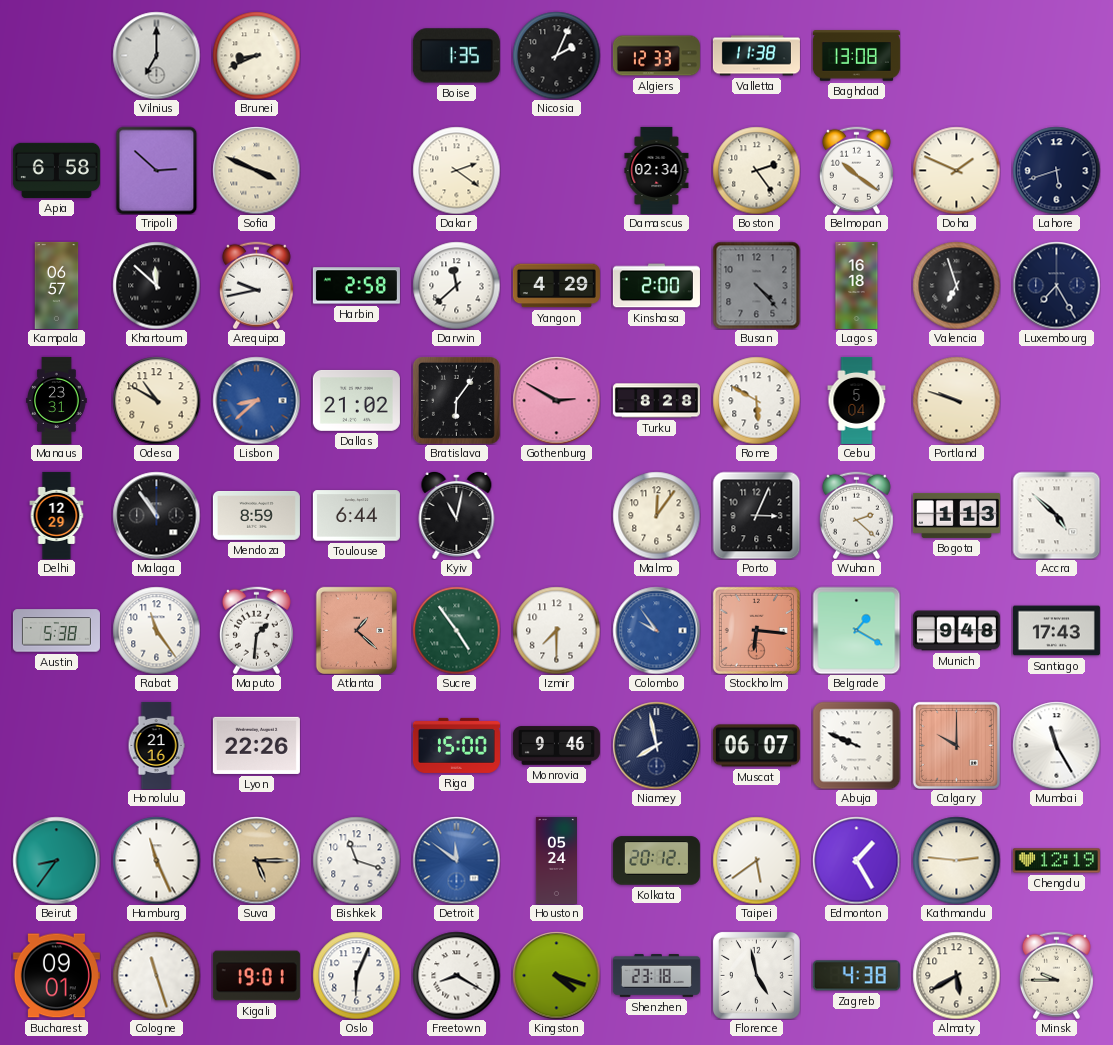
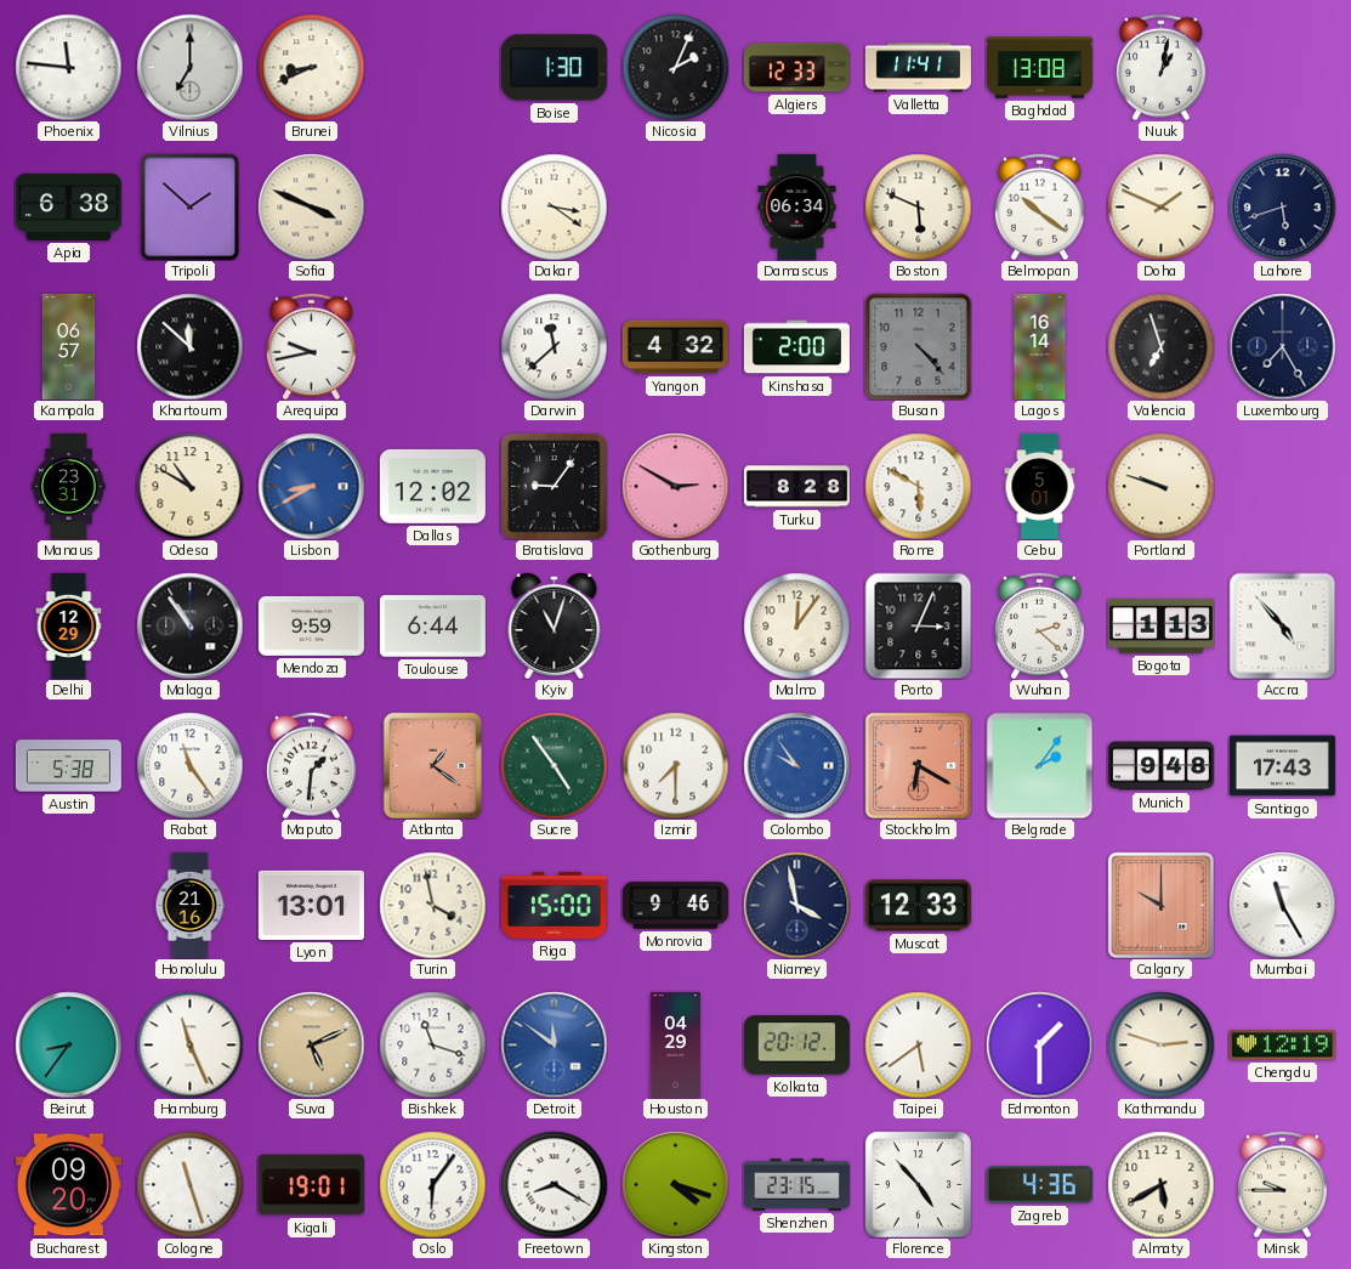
Phoenix: none -> 11:46 (68, 67)
Boise: 1:35 -> 1:30 (554, 68)
Valletta: 11:38 -> 11:41 (918, 68)
Nuuk: none -> 1:02 (1160, 67)
Apia: 6:58 -> 6:38 (68, 206)
Tripoli: 2:52 -> 1:52 (191, 206)
Dakar: 2:21 -> 3:21 (554, 206)
Damascus: 02:34 -> 06:34 (797, 206)
Boston: 2:24 -> 5:49 (918, 206)
Harbin: 2:58 -> none (356, 286)
Yangon: 4:29 -> 4:32 (675, 347)
Lagos: 16:18 -> 16:14 (1040, 346)
Lisbon: 8:38 -> 8:40 (311, 486)
Dallas: 21:02 -> 12:02 (432, 487)
Bratislava: 6:06 -> 9:06 (554, 486)
Cebu: 5:04 -> 5:01 (1040, 486)
Mendoza: 8:59 -> 9:59 (311, 627)
Kyiv: 11:02 -> 11:03 (555, 625)
Accra: 4:52 -> 4:53 (1282, 625)
Atlanta: 1:22 -> 1:21 (432, 765)
Stockholm: 6:16 -> 6:20 (918, 765)
Belgrade: 1:20 -> 2:06 (1039, 765)
Lyon: 22:26 -> 13:01 (311, 905)
Turin: none -> 3:58 (432, 905)
Niamey: 7:58 -> 3:58 (796, 905)
Muscat: 06:07 -> 12:33 (918, 906)
Abuja: 9:49 -> none (856, 745)
Suva: 5:15 -> 5:11 (311, 1044)
Houston: 05:24 -> 04:29 (675, 1044)
Edmonton: 1:25 -> 1:30 (1039, 1044)
Kathmandu: 2:46 -> 2:48 (1160, 1044)
Bucharest: 09:01 -> 09:20 (68, 1185)
Oslo: 6:04 -> 6:06 (432, 1184)
Shenzhen: 23:18 -> 23:15 (796, 1185)
Florence: 4:58 -> 4:53 (918, 1184)
Zagreb: 4:38 -> 4:36 (1039, 1185)
